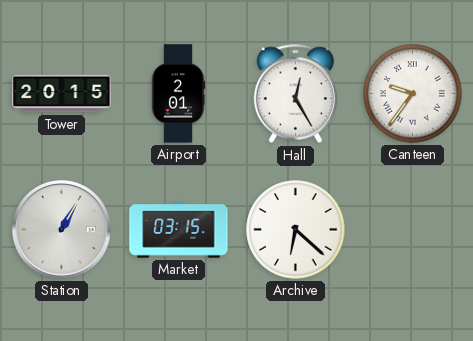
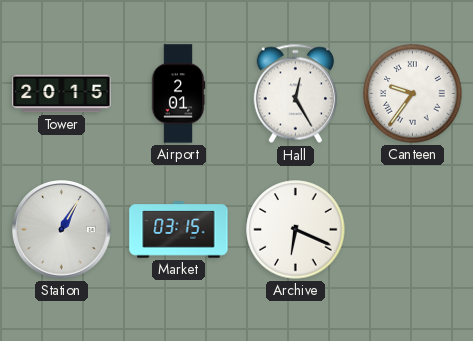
Archive: 6:22 -> 6:19 (296, 230)
